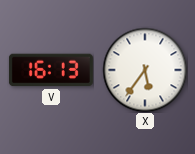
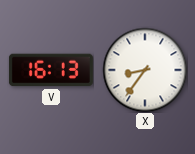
X: 5:36 -> 8:36 (145, 70)
